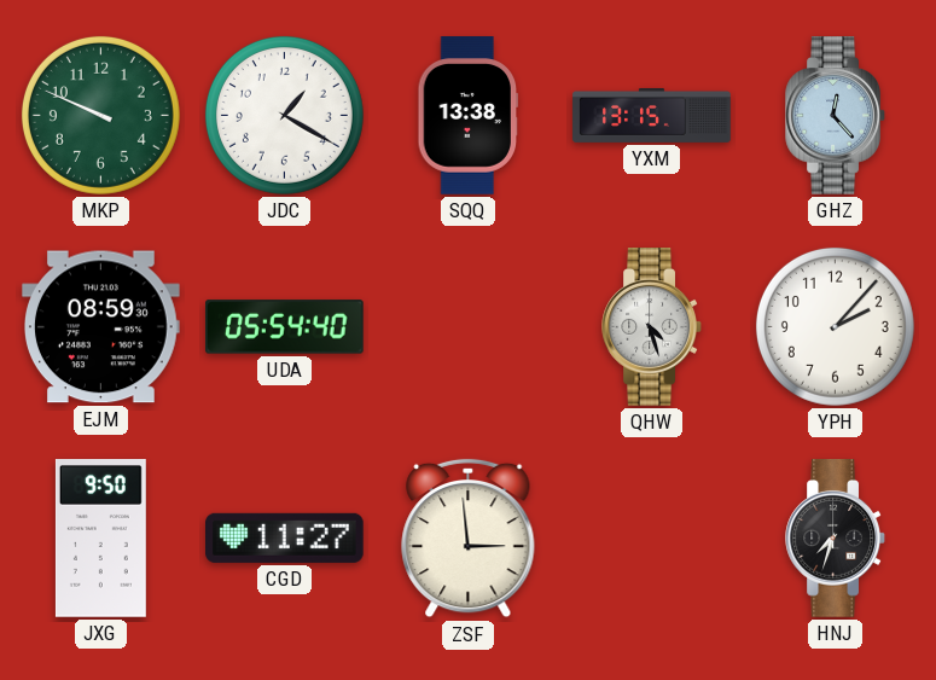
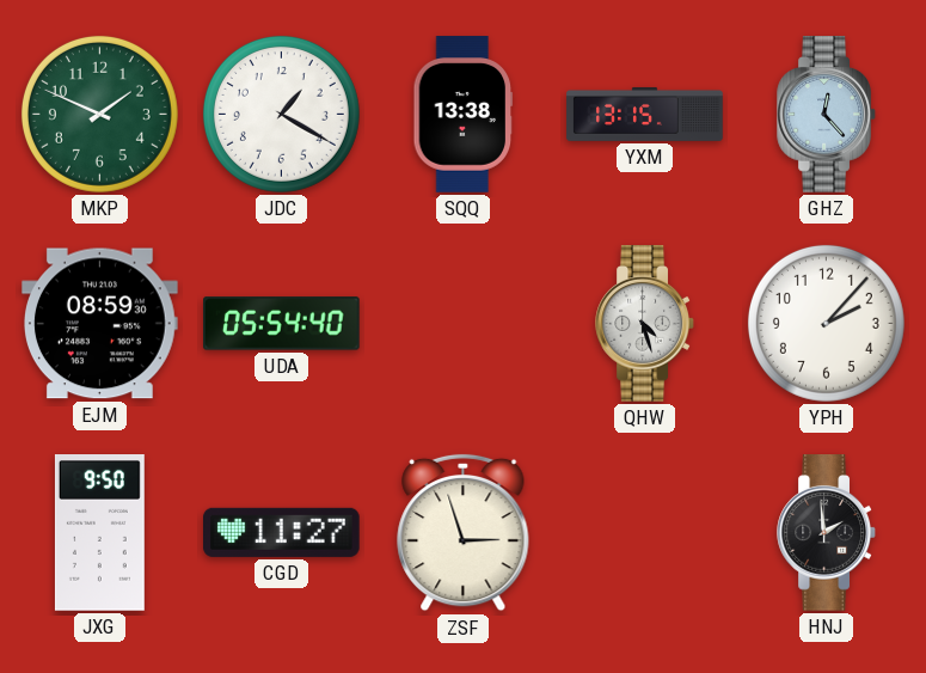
MKP: 9:49 -> 1:49 (99, 114)
ZSF: 2:59 -> 2:57 (464, 533)
HNJ: 7:33 -> 1:59 (826, 533)
